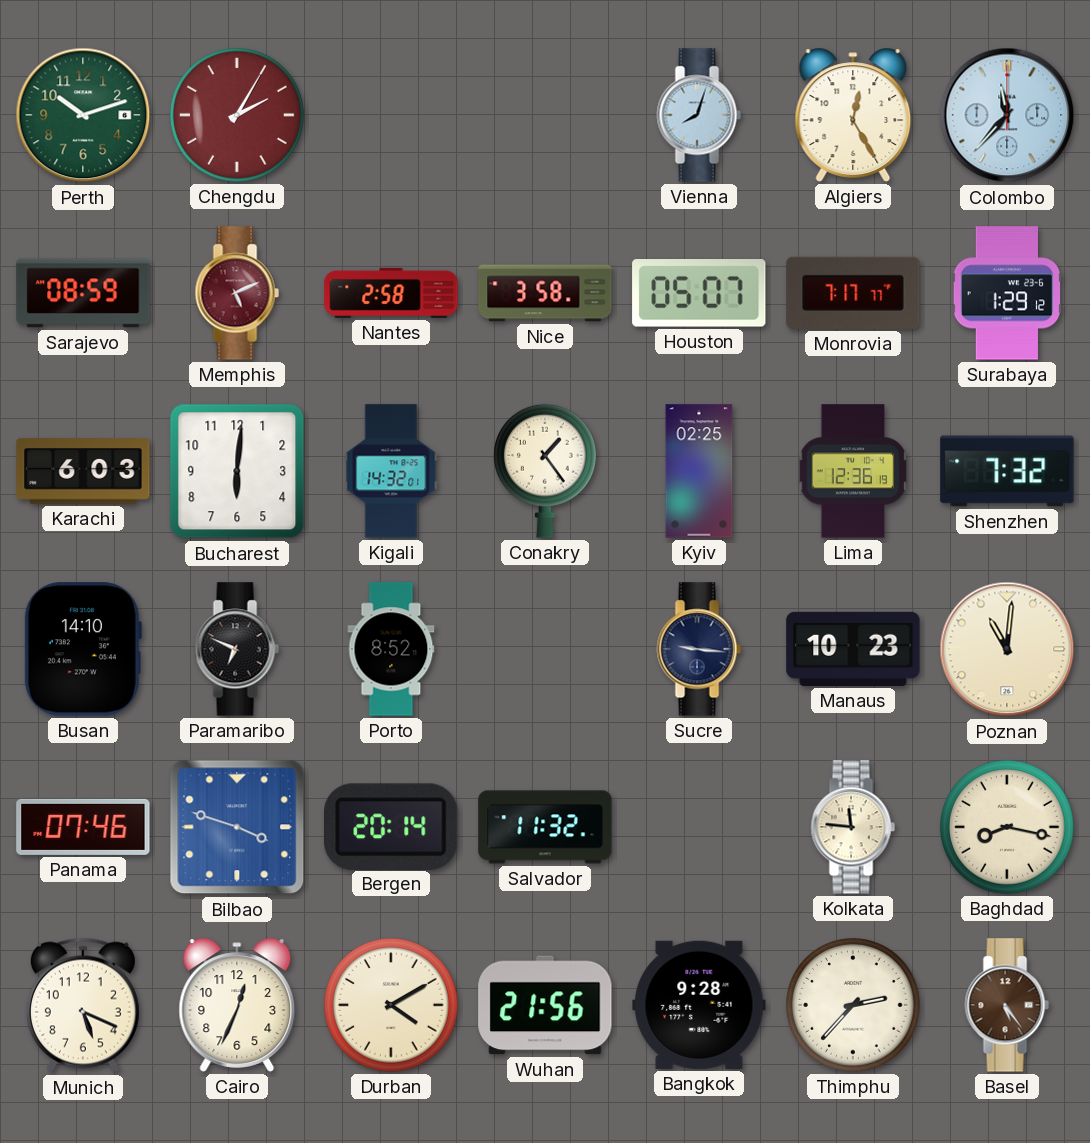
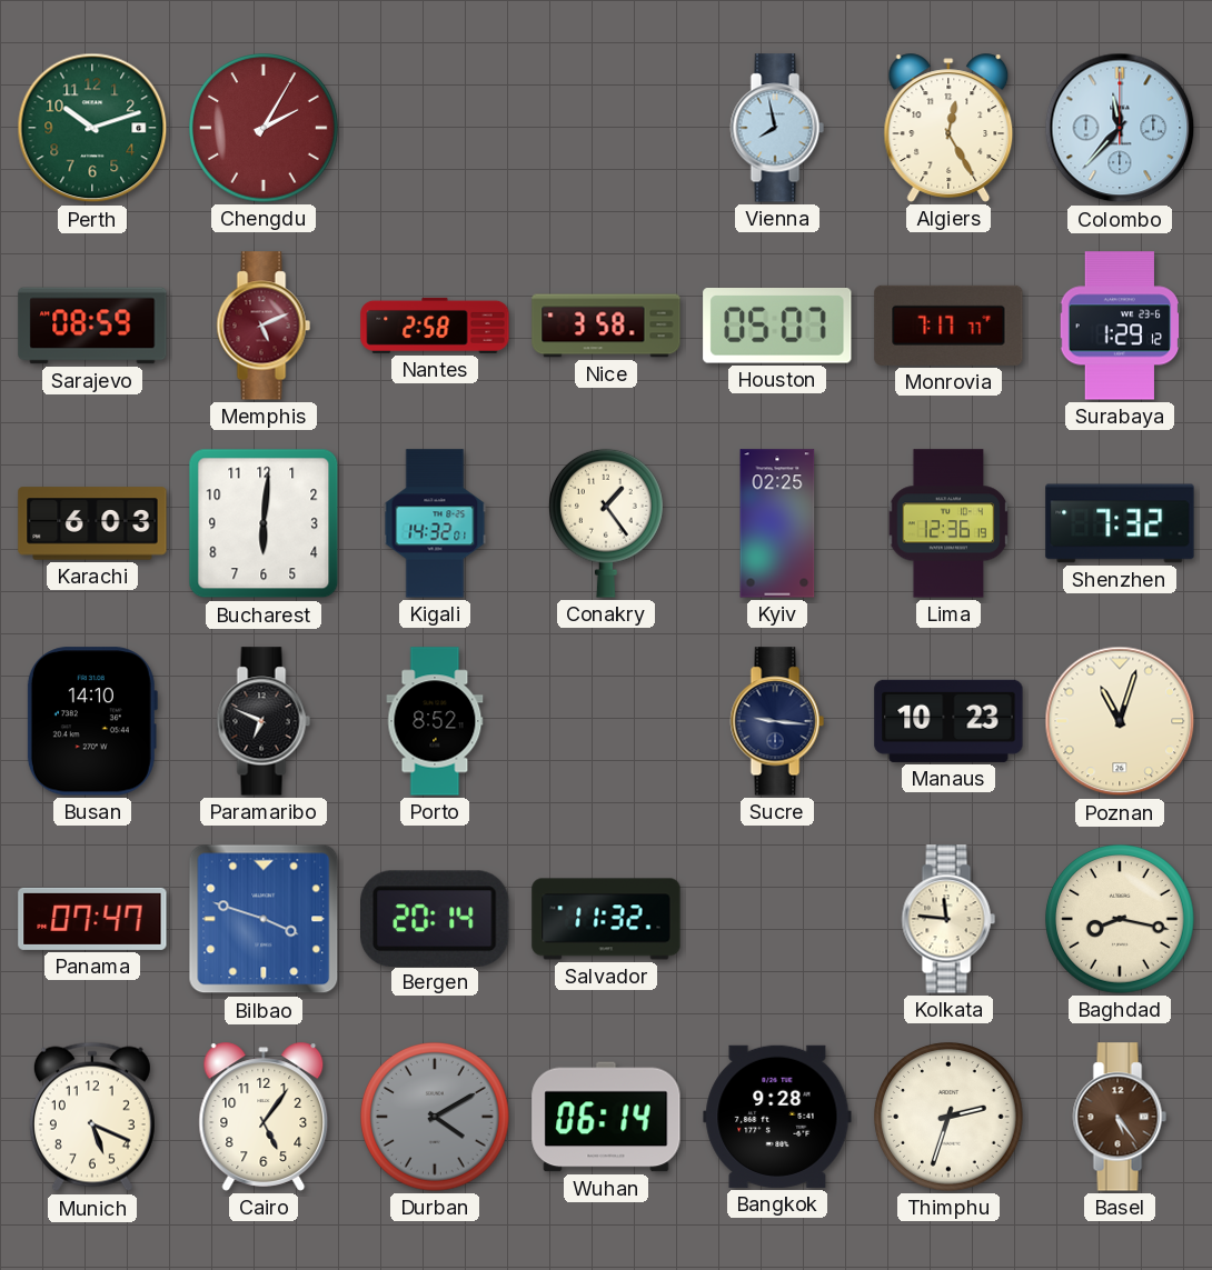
Vienna: 8:03 -> 7:58 (777, 128)
Poznan: 11:01 -> 11:03 (1120, 721)
Panama: 07:46 -> 07:47 (92, 919)
Cairo: 12:34 -> 5:06 (264, 1117)
Durban dial: cream -> grey (436, 1117)
Wuhan: 21:56 -> 06:14 (606, 1117)
Thimphu: 2:37 -> 2:33 (950, 1117)
